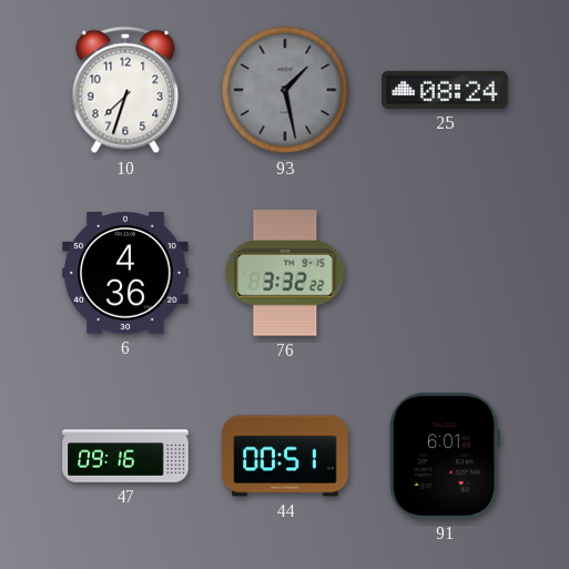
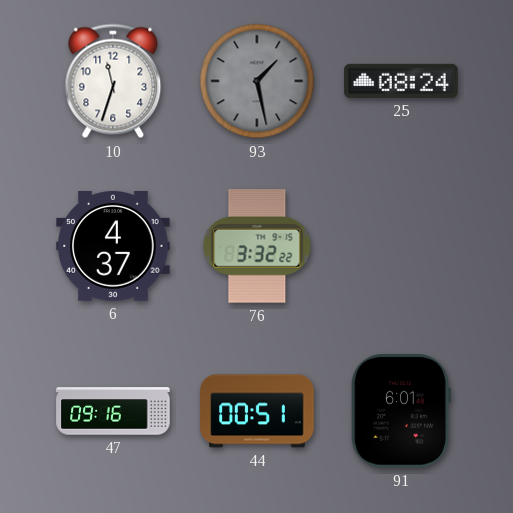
10: 7:33 -> 11:33 (113, 81)
6: 4:36 -> 4:37 (113, 247)
